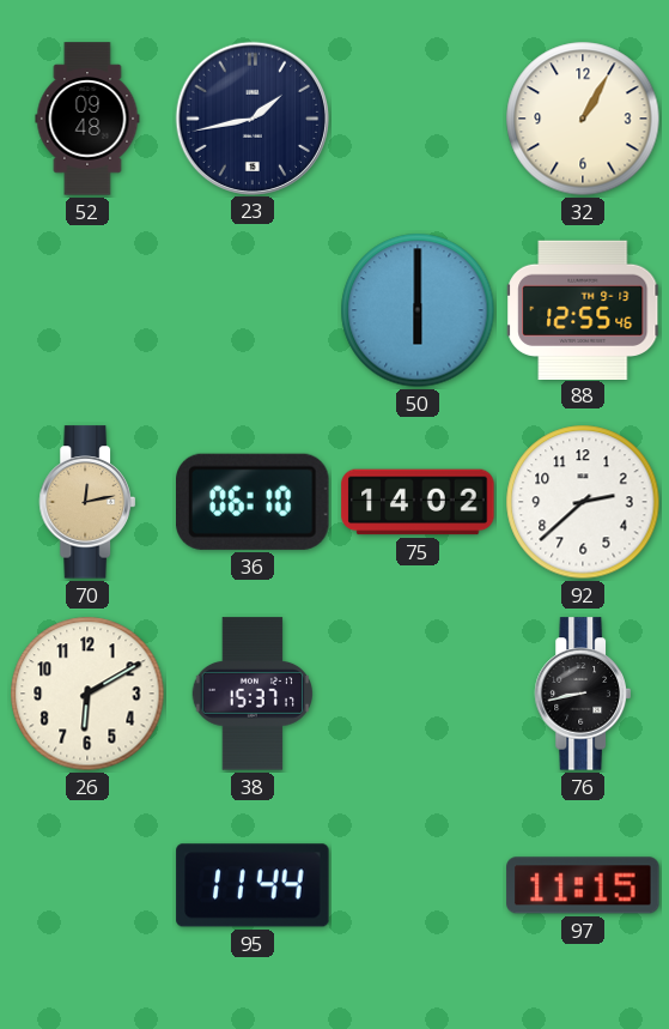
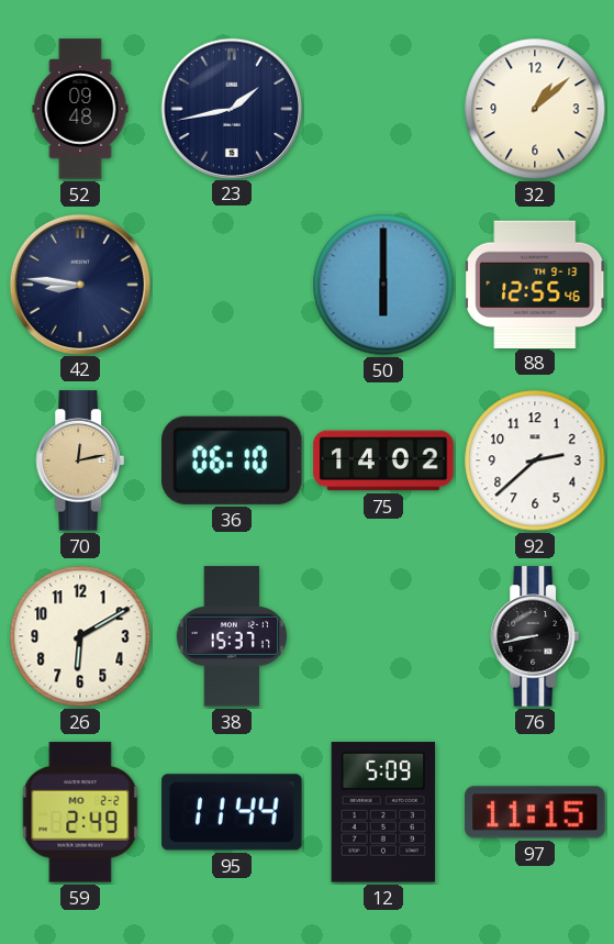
32: 1:05 -> 1:08 (535, 109)
42: none -> 8:46 (79, 284)
59: none -> 2:49 (80, 812)
12: none -> 5:09 (383, 812)
